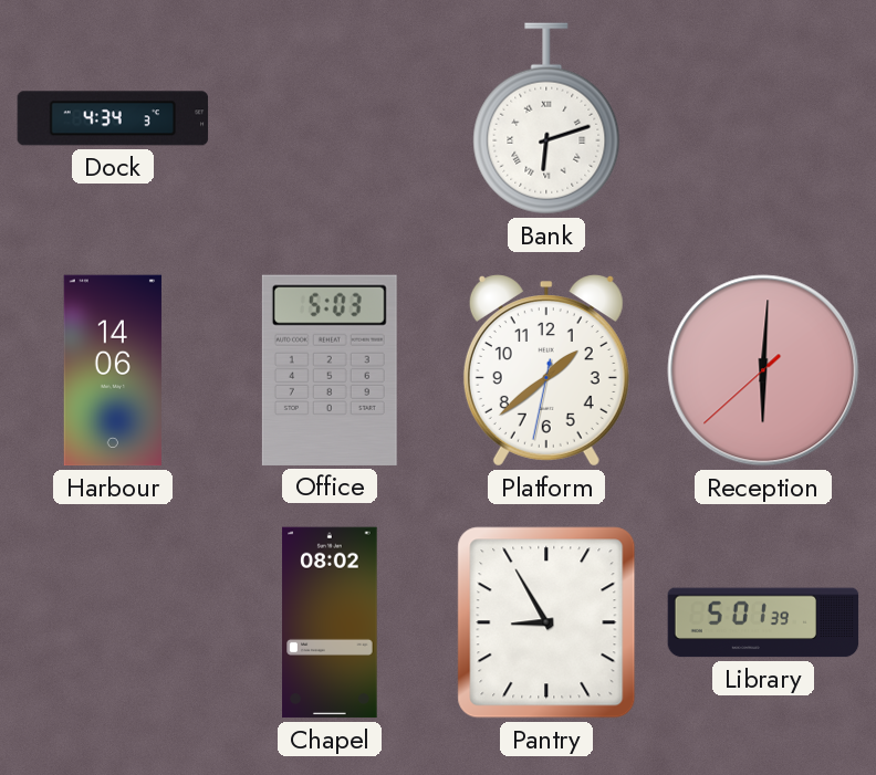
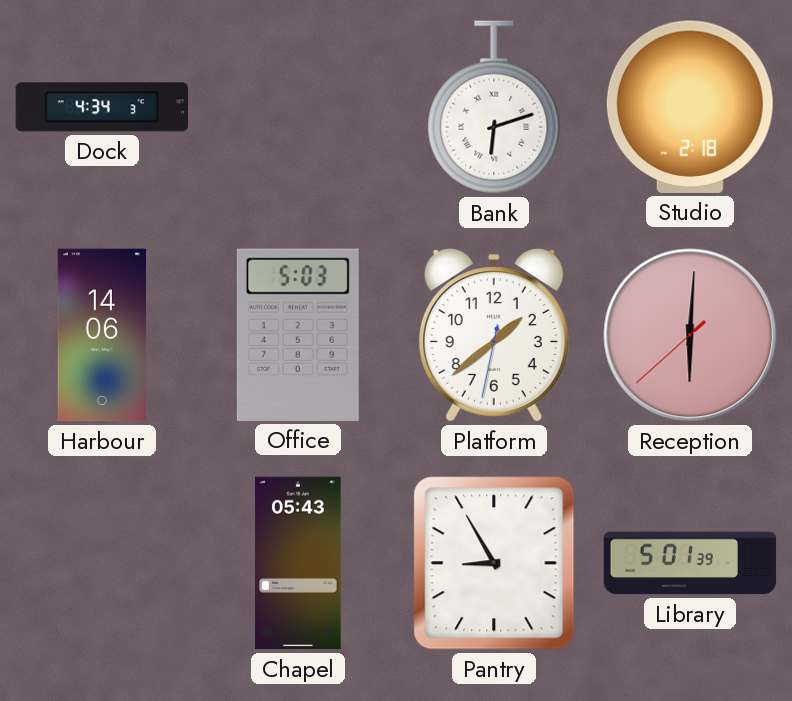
Studio: none -> 2:18 (690, 107)
Chapel: 08:02 -> 05:43 (298, 563)
